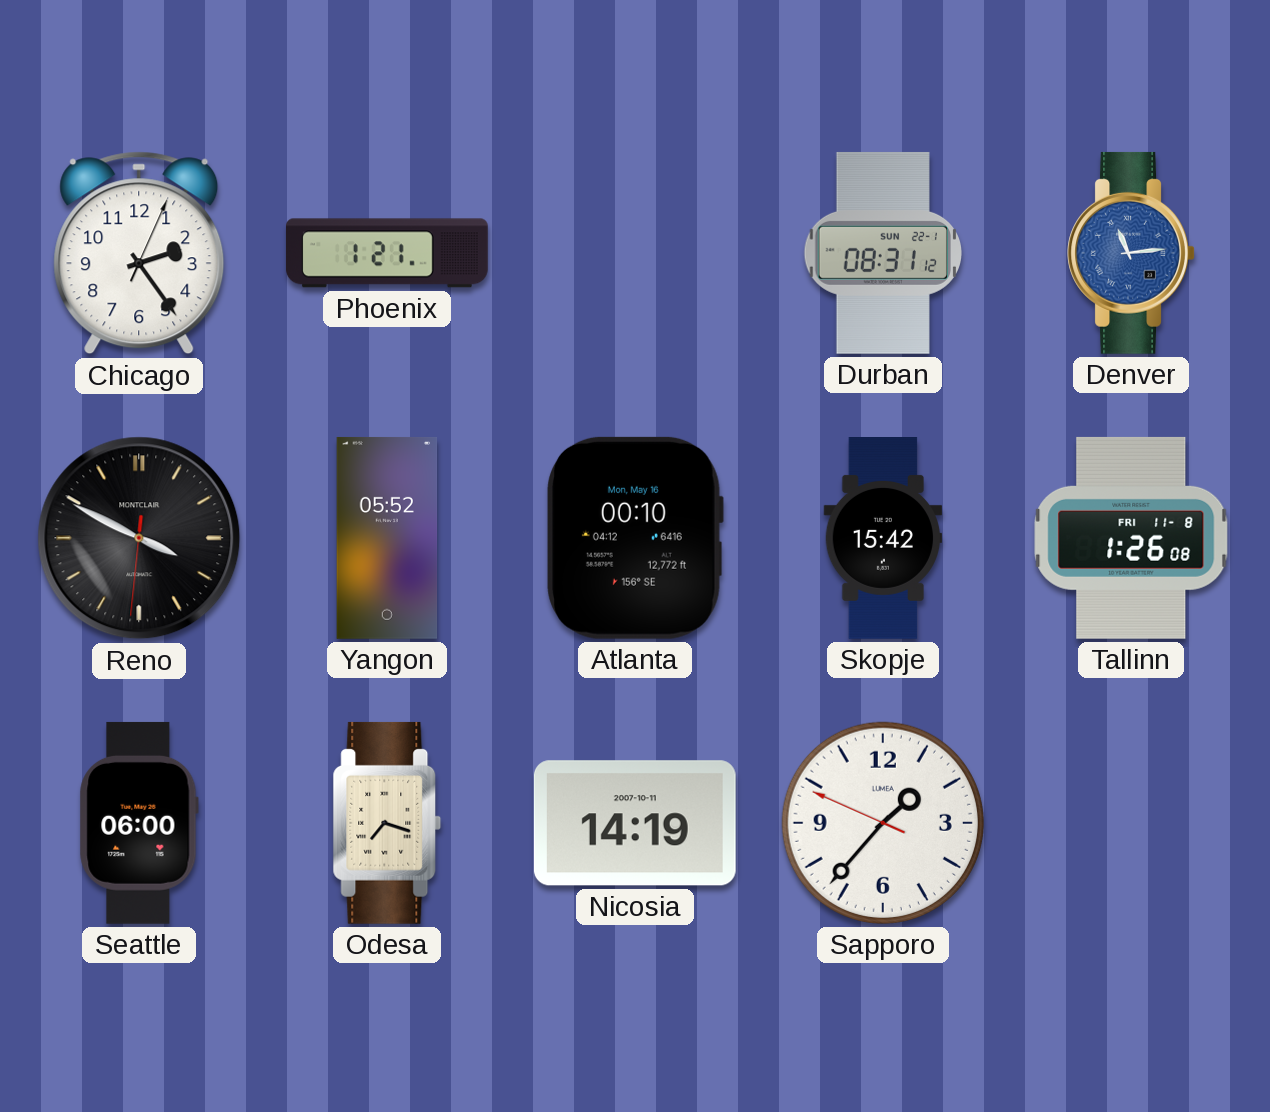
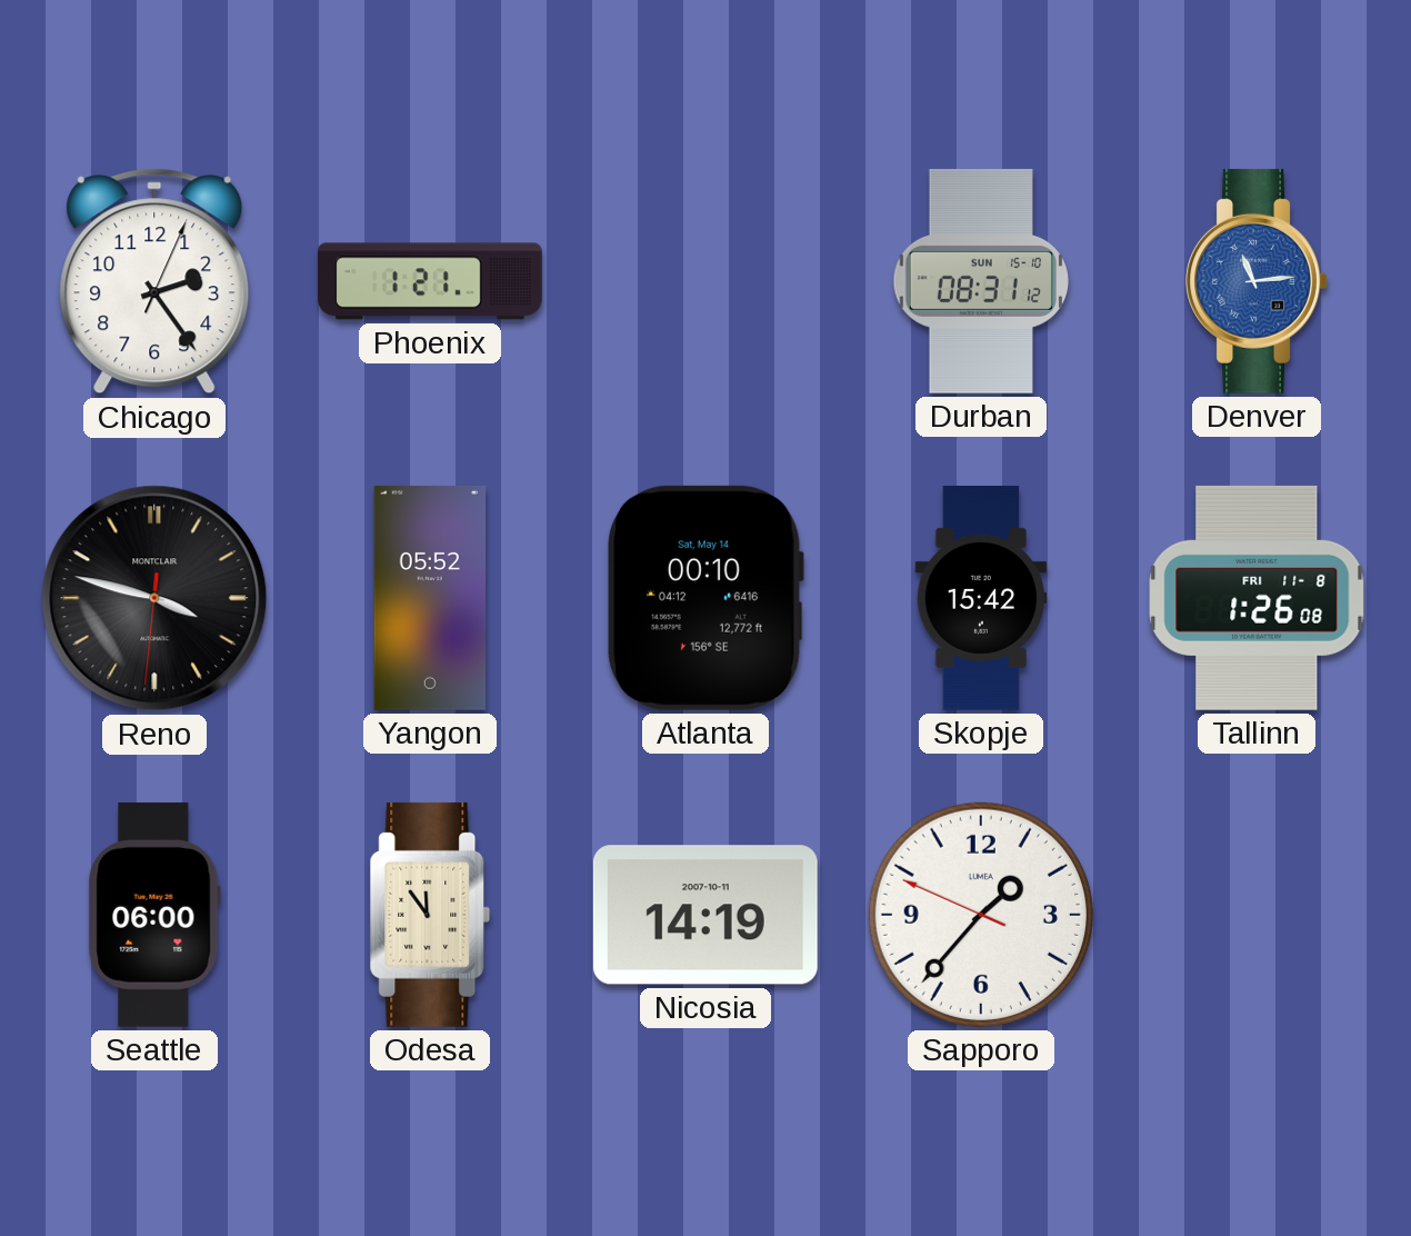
Durban date: SUN 22-1 -> SUN 15-10 (980, 281)
Reno: 3:49 -> 3:47 (154, 598)
Atlanta date: Mon, May 16 -> Sat, May 14 (705, 598)
Odesa: 7:18 -> 11:54 (430, 915)
